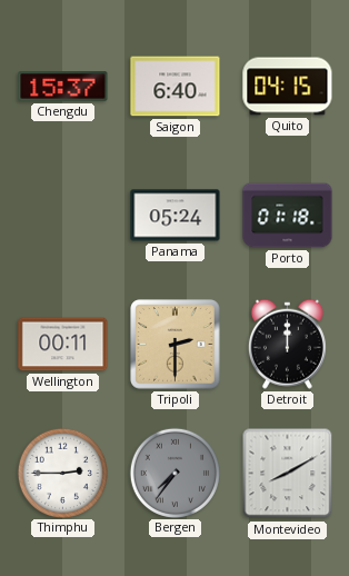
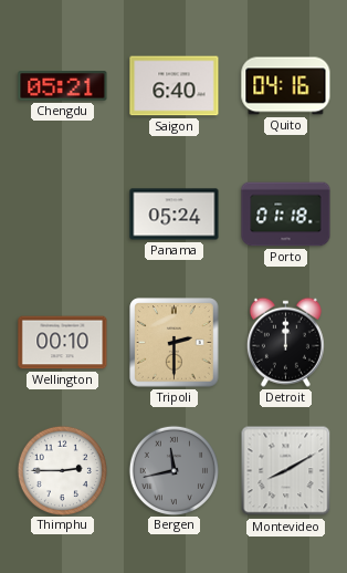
Chengdu: 15:37 -> 05:21 (63, 86)
Quito: 04:15 -> 04:16 (286, 86)
Wellington: 00:11 -> 00:10 (63, 343)
Bergen: 7:36 -> 11:43 (173, 470)
